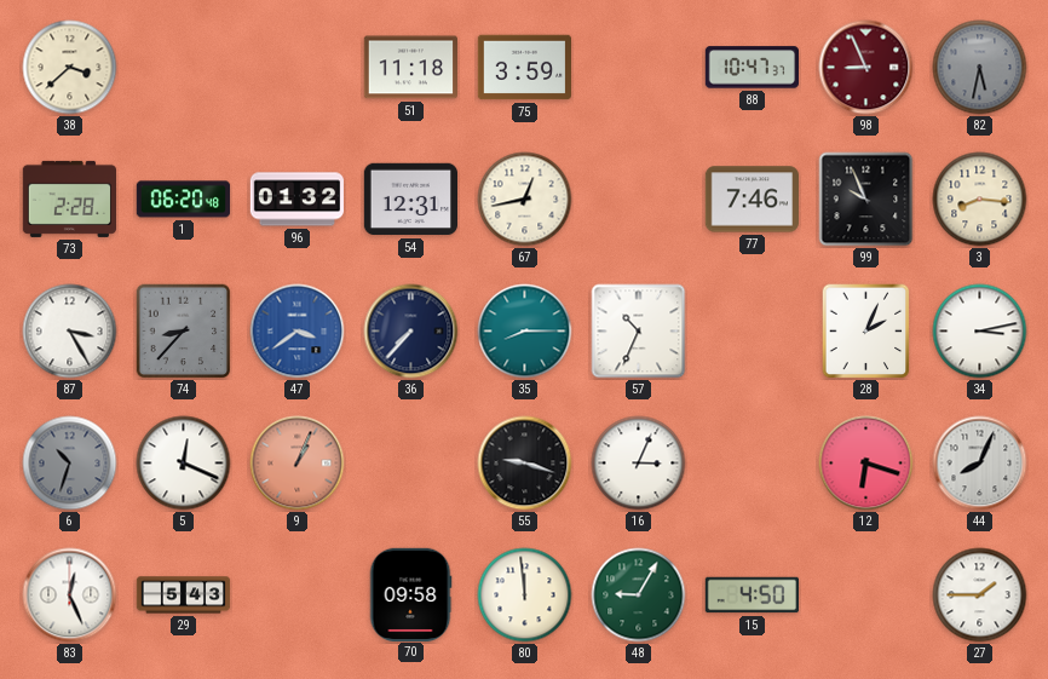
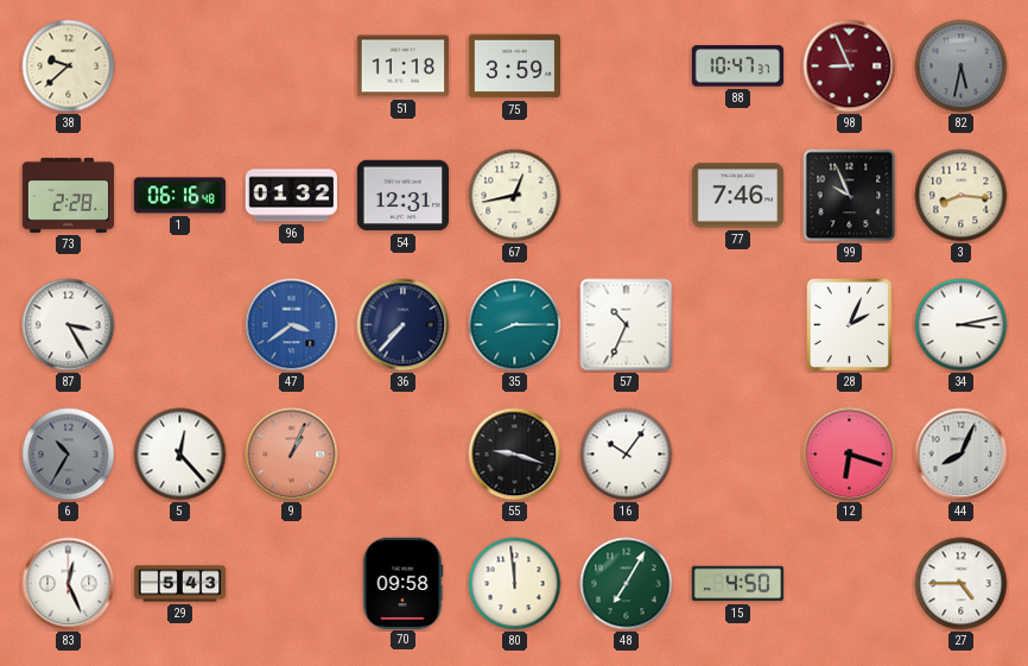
38: 3:38 -> 9:38 (69, 66)
1: 06:20 -> 06:16 (180, 196)
74: 8:37 -> none (184, 332)
6: 10:33 -> 10:35 (69, 455)
5: 12:19 -> 12:23 (180, 455)
16: 3:04 -> 10:06 (627, 455)
48: 9:05 -> 7:05 (627, 584)
27: 1:45 -> 4:45 (962, 584)
